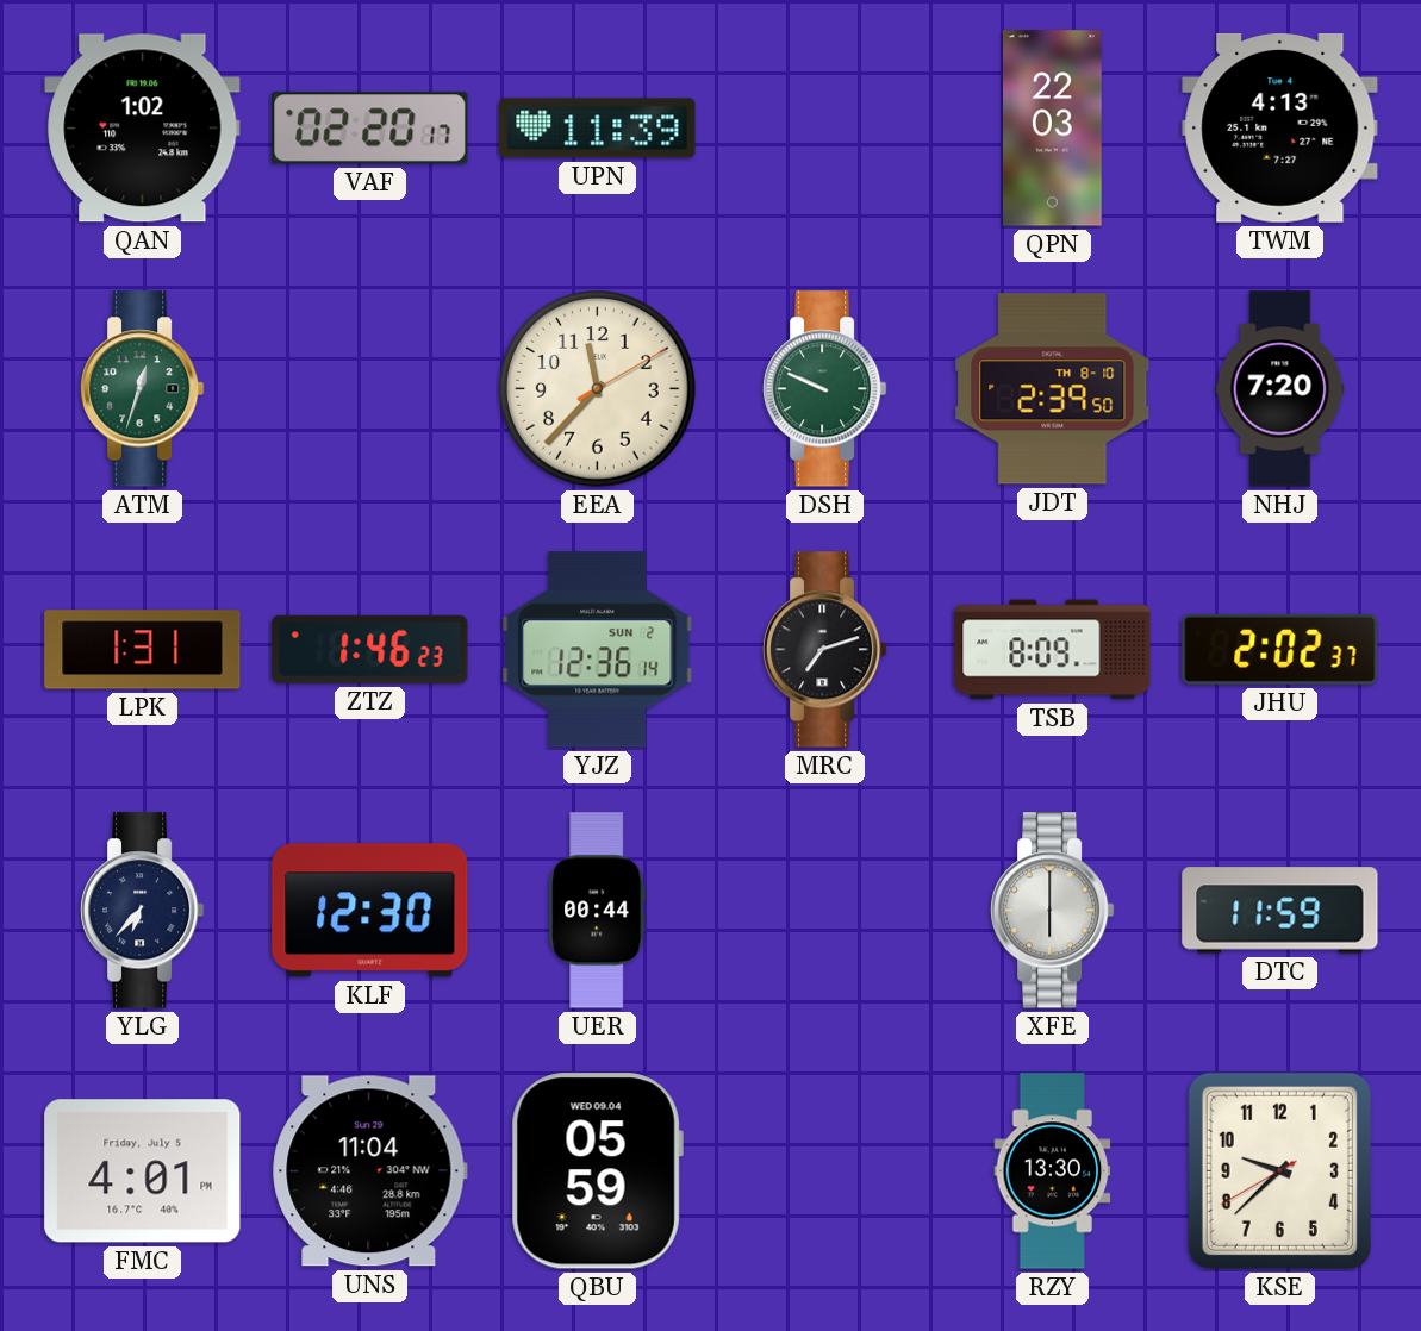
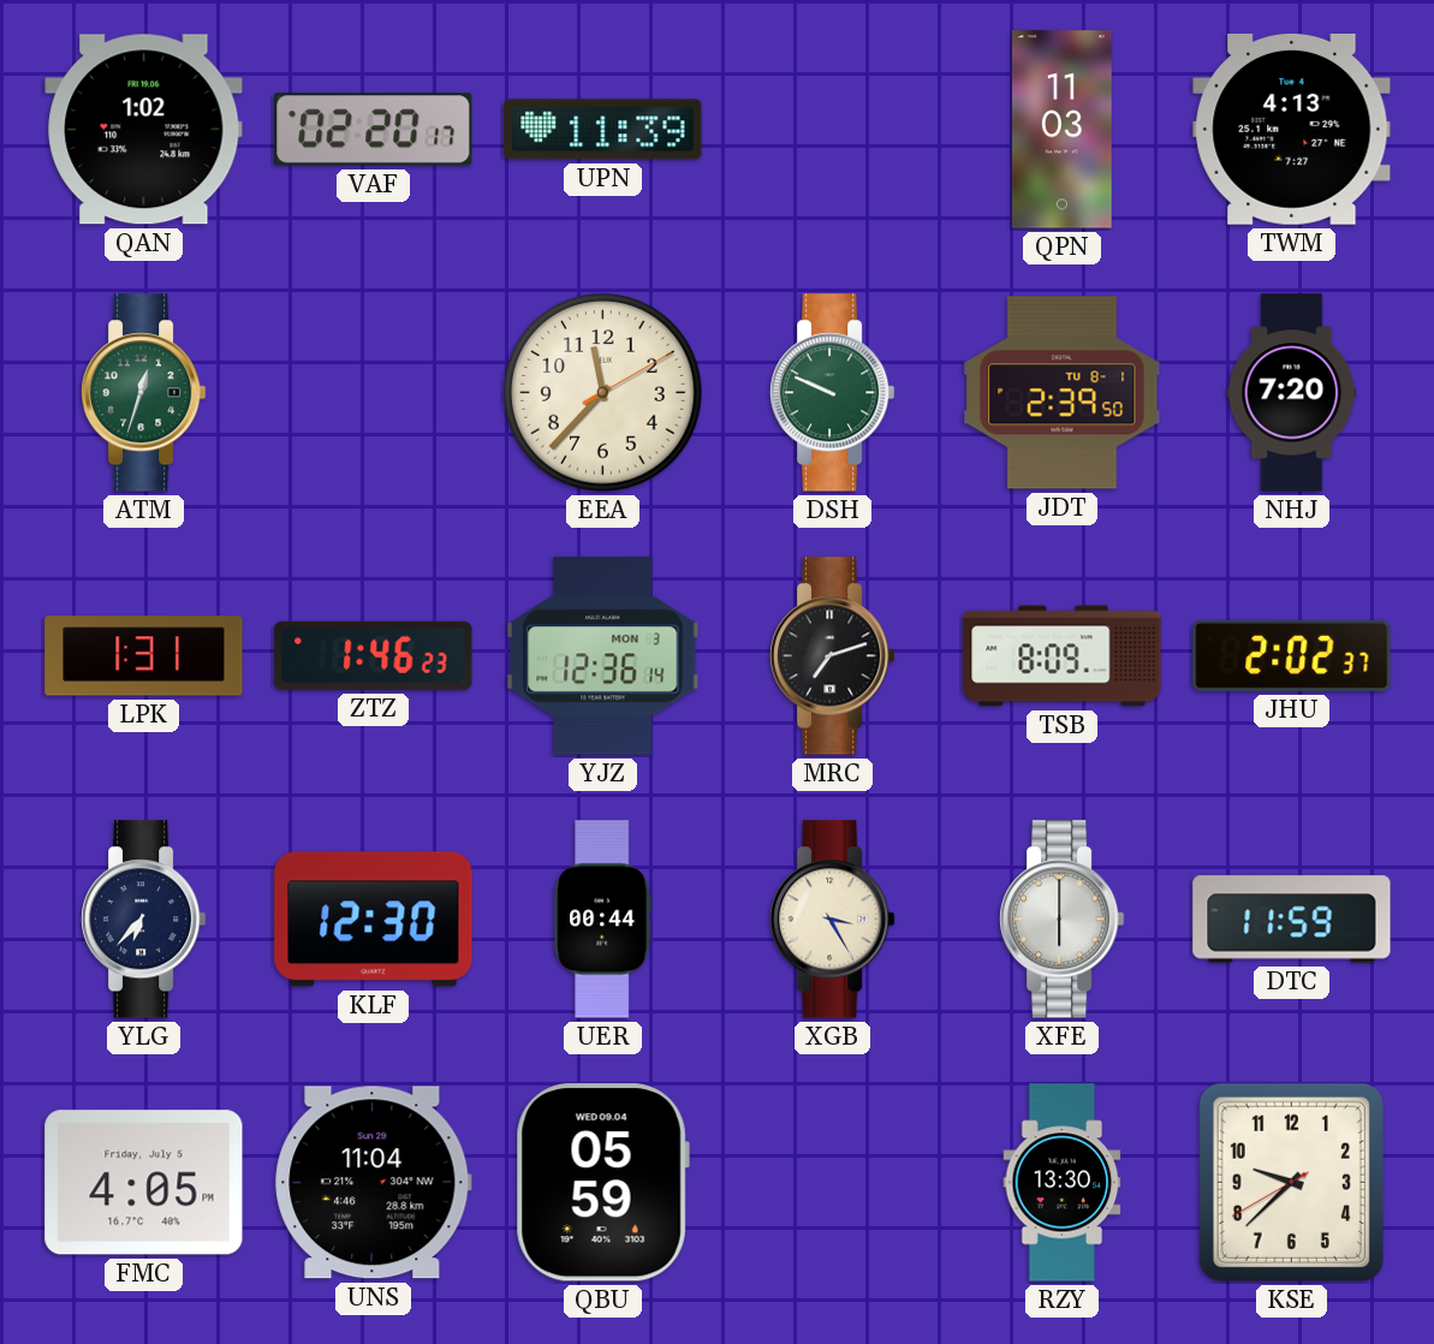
QPN: 22:03 -> 11:03 (1063, 130)
JDT date: TH 8-10 -> TU 8-1 (1063, 393)
YJZ date: SUN 2 -> MON 3 (603, 656)
XGB: none -> 3:25 (833, 920)
FMC: 4:01 -> 4:05 (144, 1183)
